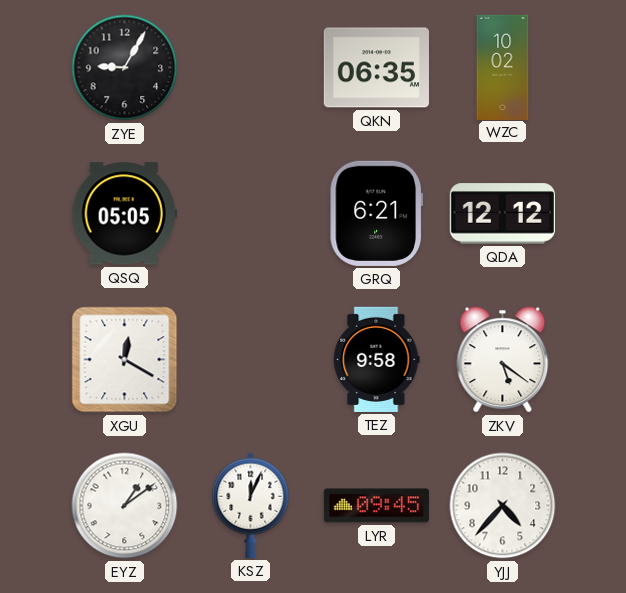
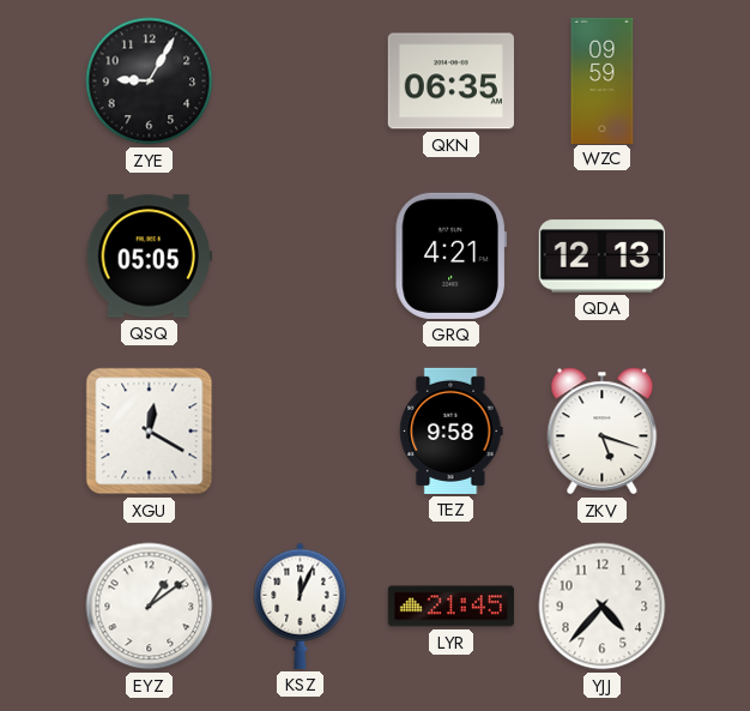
WZC: 10:02 -> 09:59 (603, 80)
GRQ: 6:21 -> 4:21 (450, 255)
QDA: 12:12 -> 12:13 (601, 257)
ZKV: 5:21 -> 5:18 (603, 432)
LYR: 09:45 -> 21:45 (450, 607)
